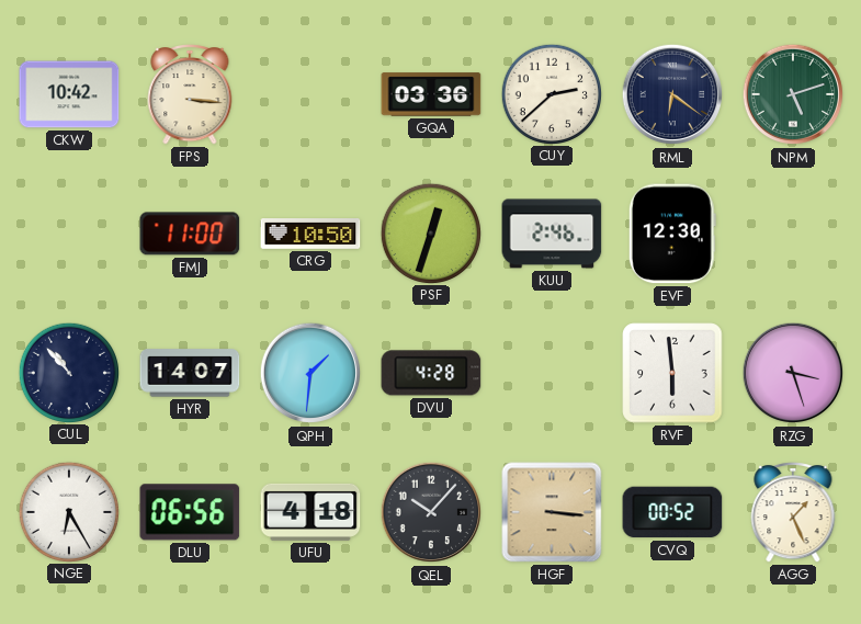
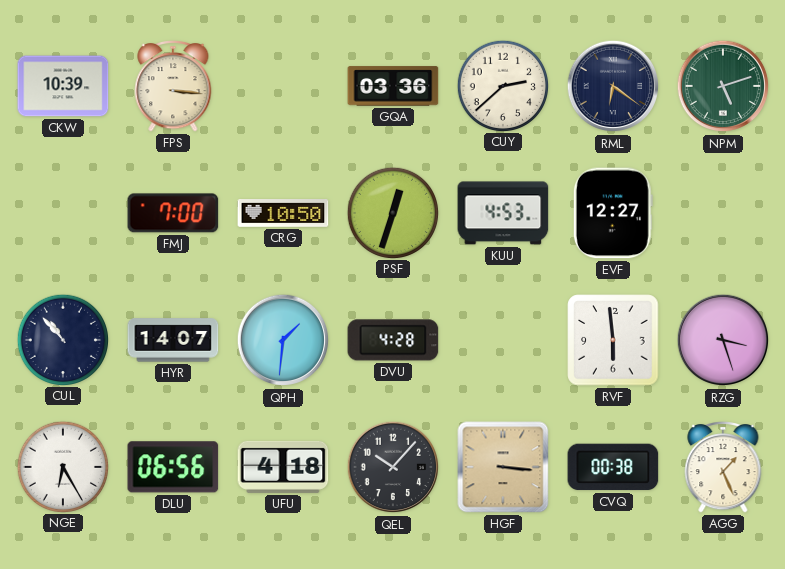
CKW: 10:42 -> 10:39 (63, 86)
FMJ: 11:00 -> 7:00 (173, 213)
KUU: 2:46 -> 4:53 (503, 213)
EVF: 12:30 -> 12:27 (613, 213)
CVQ: 00:52 -> 00:38 (613, 467)
